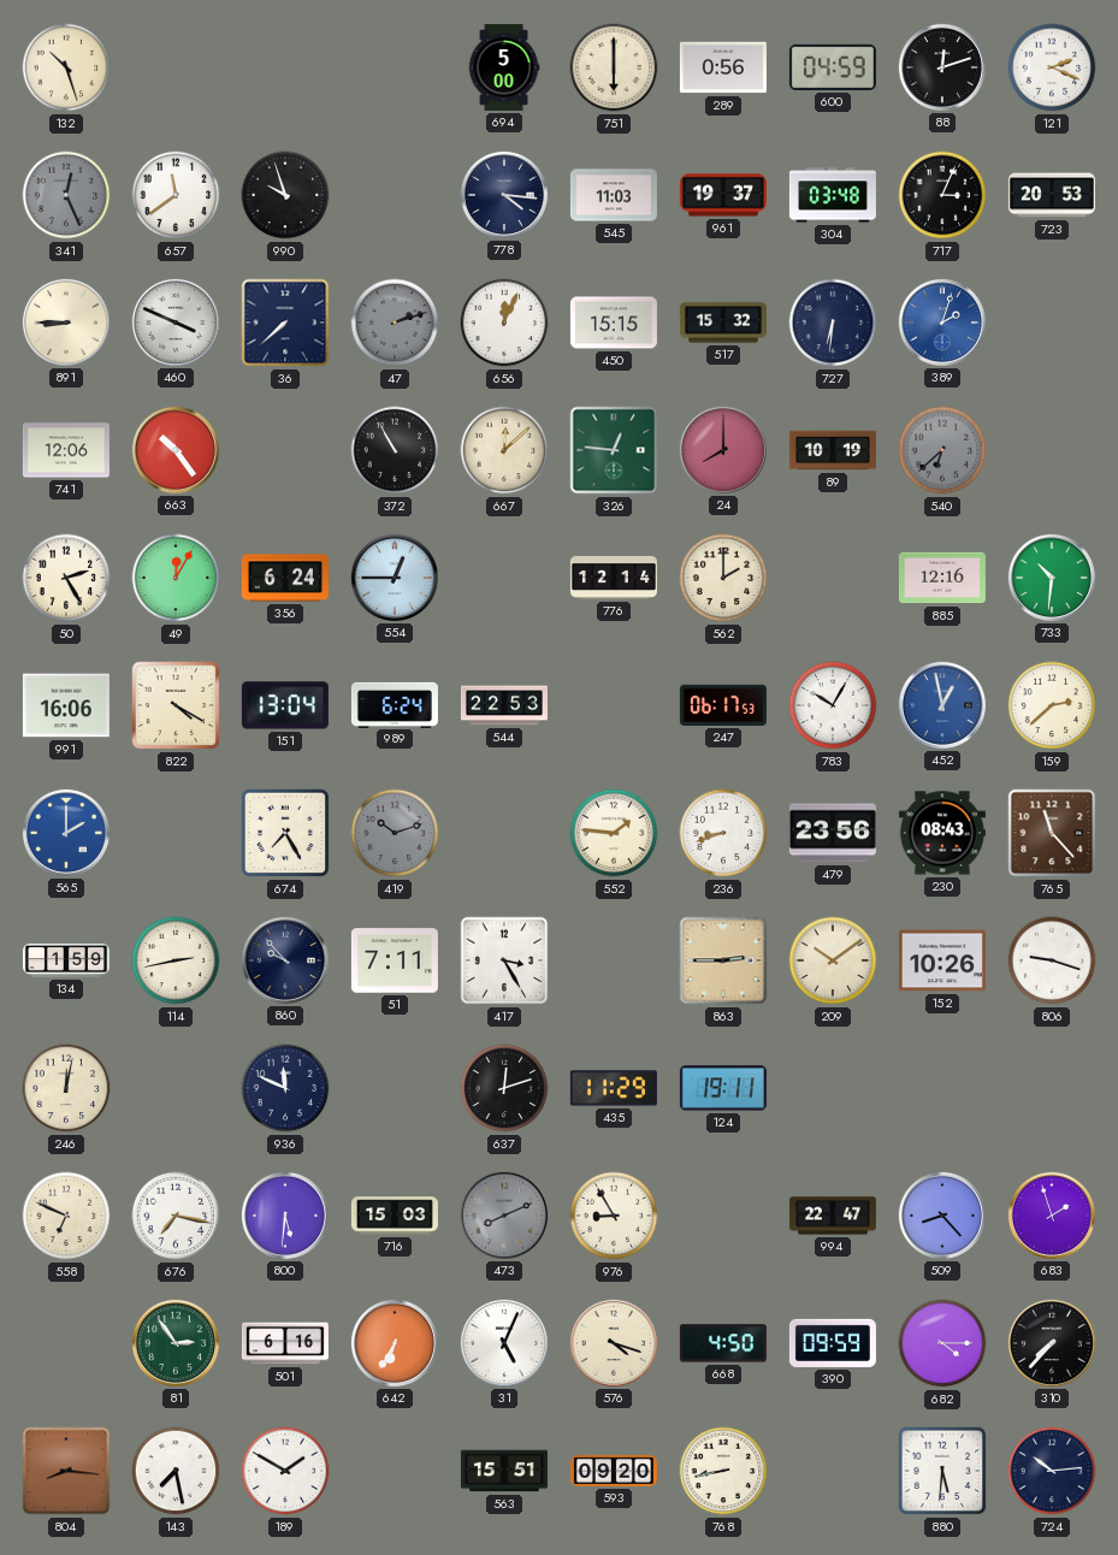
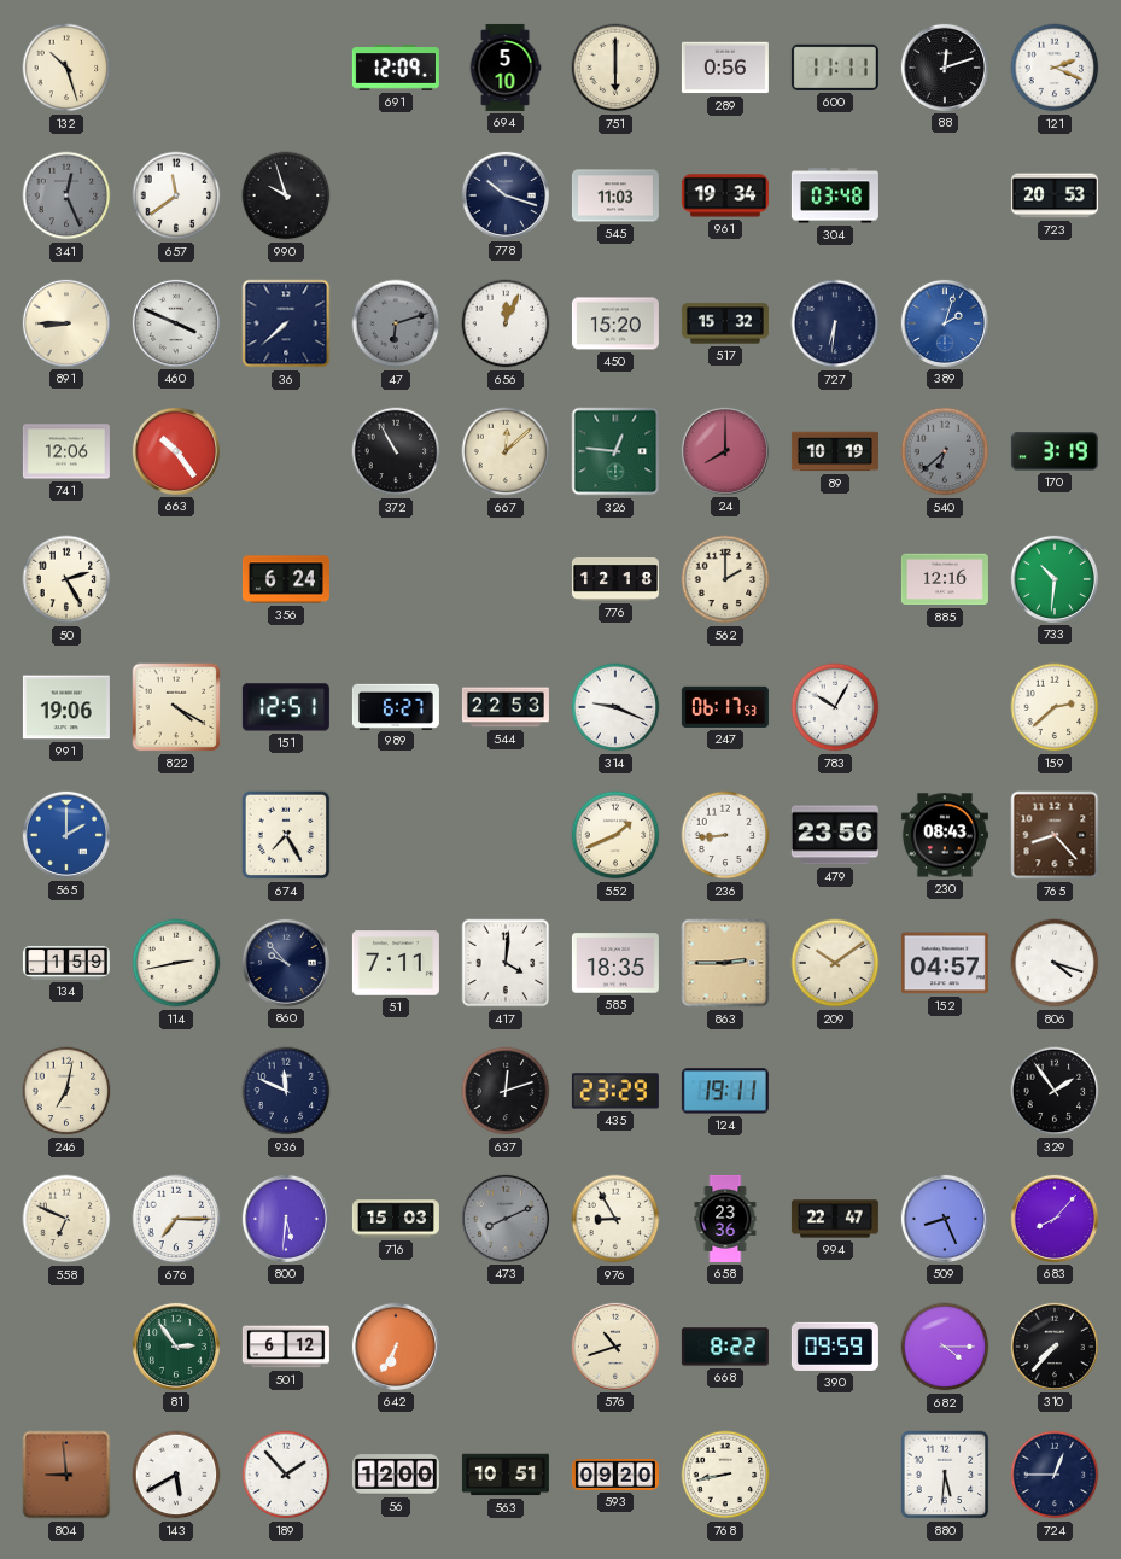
691: none -> 12:09 (396, 69)
694: 5:00 -> 5:10 (506, 68)
600: 04:59 -> 11:11 (835, 68)
778: 4:16 -> 10:18 (506, 195)
961: 19:37 -> 19:34 (725, 195)
717: 3:04 -> none (942, 195)
47: 2:12 -> 6:12 (396, 323)
450: 15:15 -> 15:20 (615, 323)
170: none -> 3:19 (1055, 451)
49: 12:05 -> none (176, 578)
554: 12:45 -> none (395, 578)
776: 12:14 -> 12:18 (615, 579)
991: 16:06 -> 19:06 (66, 707)
151: 13:04 -> 12:51 (286, 707)
989: 6:24 -> 6:27 (396, 706)
314: none -> 9:19 (615, 707)
452: 12:58 -> none (942, 705)
419: 10:12 -> none (395, 833)
552: 1:46 -> 1:41 (615, 835)
236: 8:42 -> 8:44 (725, 835)
765: 11:23 -> 8:23 (1055, 835)
417: 3:25 -> 4:01 (506, 963)
585: none -> 18:35 (615, 963)
152: 10:26 -> 04:57 (945, 963)
806: 9:18 -> 4:18 (1055, 963)
246: 12:02 -> 7:02 (66, 1091)
435: 11:29 -> 23:29 (615, 1091)
329: none -> 1:54 (1055, 1091)
676: 7:17 -> 7:15 (176, 1219)
658: none -> 23:36 (725, 1219)
509: 8:23 -> 8:26 (945, 1219)
683: 1:57 -> 8:07 (1055, 1219)
501: 6:16 -> 6:12 (286, 1347)
31: 5:04 -> none (504, 1343)
576: 4:18 -> 10:42 (615, 1347)
668: 4:50 -> 8:22 (725, 1347)
804: 8:16 -> 8:59 (66, 1475)
143: 7:28 -> 5:40 (176, 1475)
189: 1:50 -> 1:53 (286, 1475)
56: none -> 12:00 (396, 1475)
563: 15:51 -> 10:51 (506, 1475)
724: 10:14 -> 12:45 (1055, 1475)
